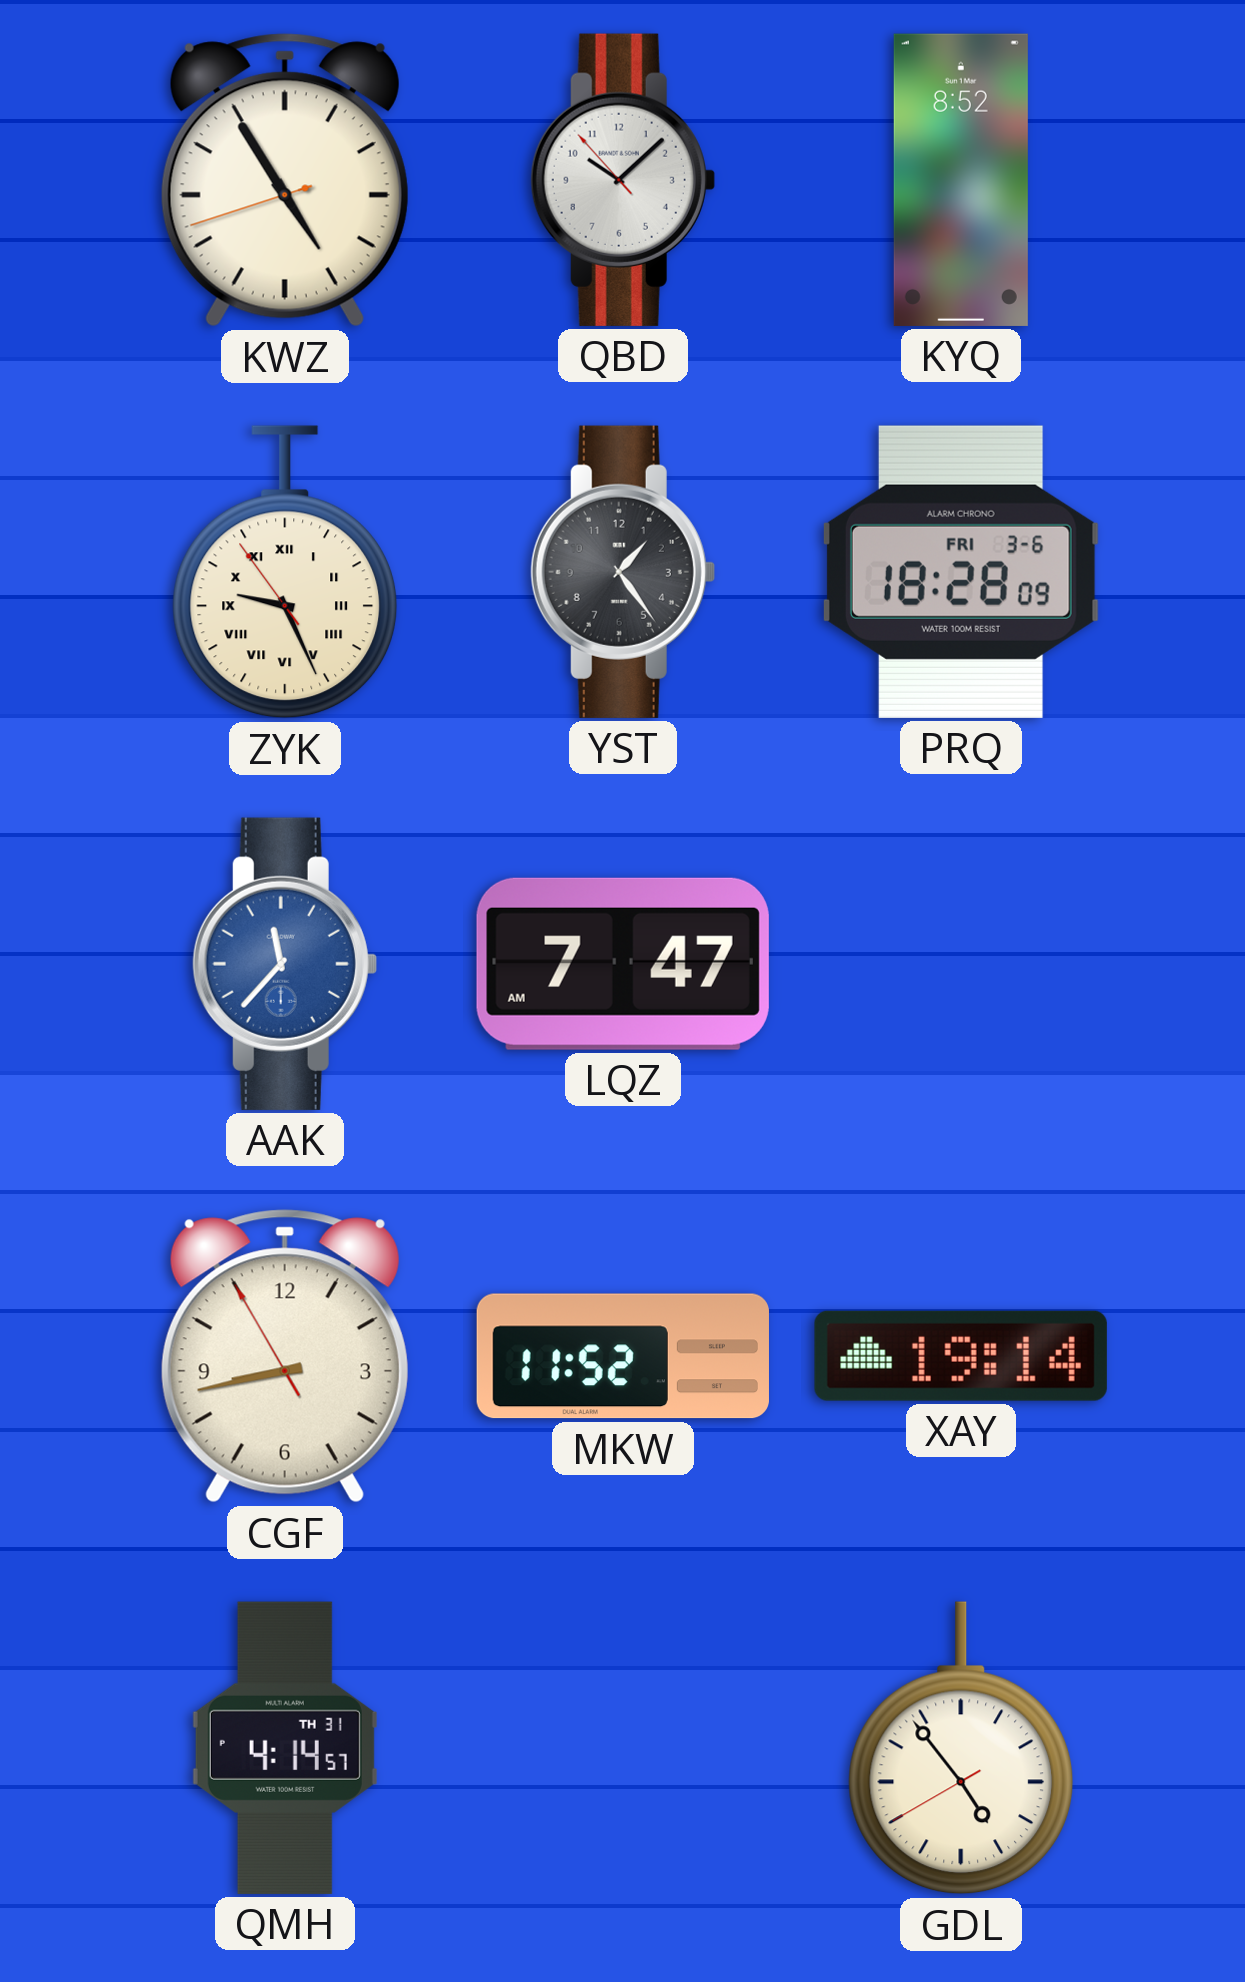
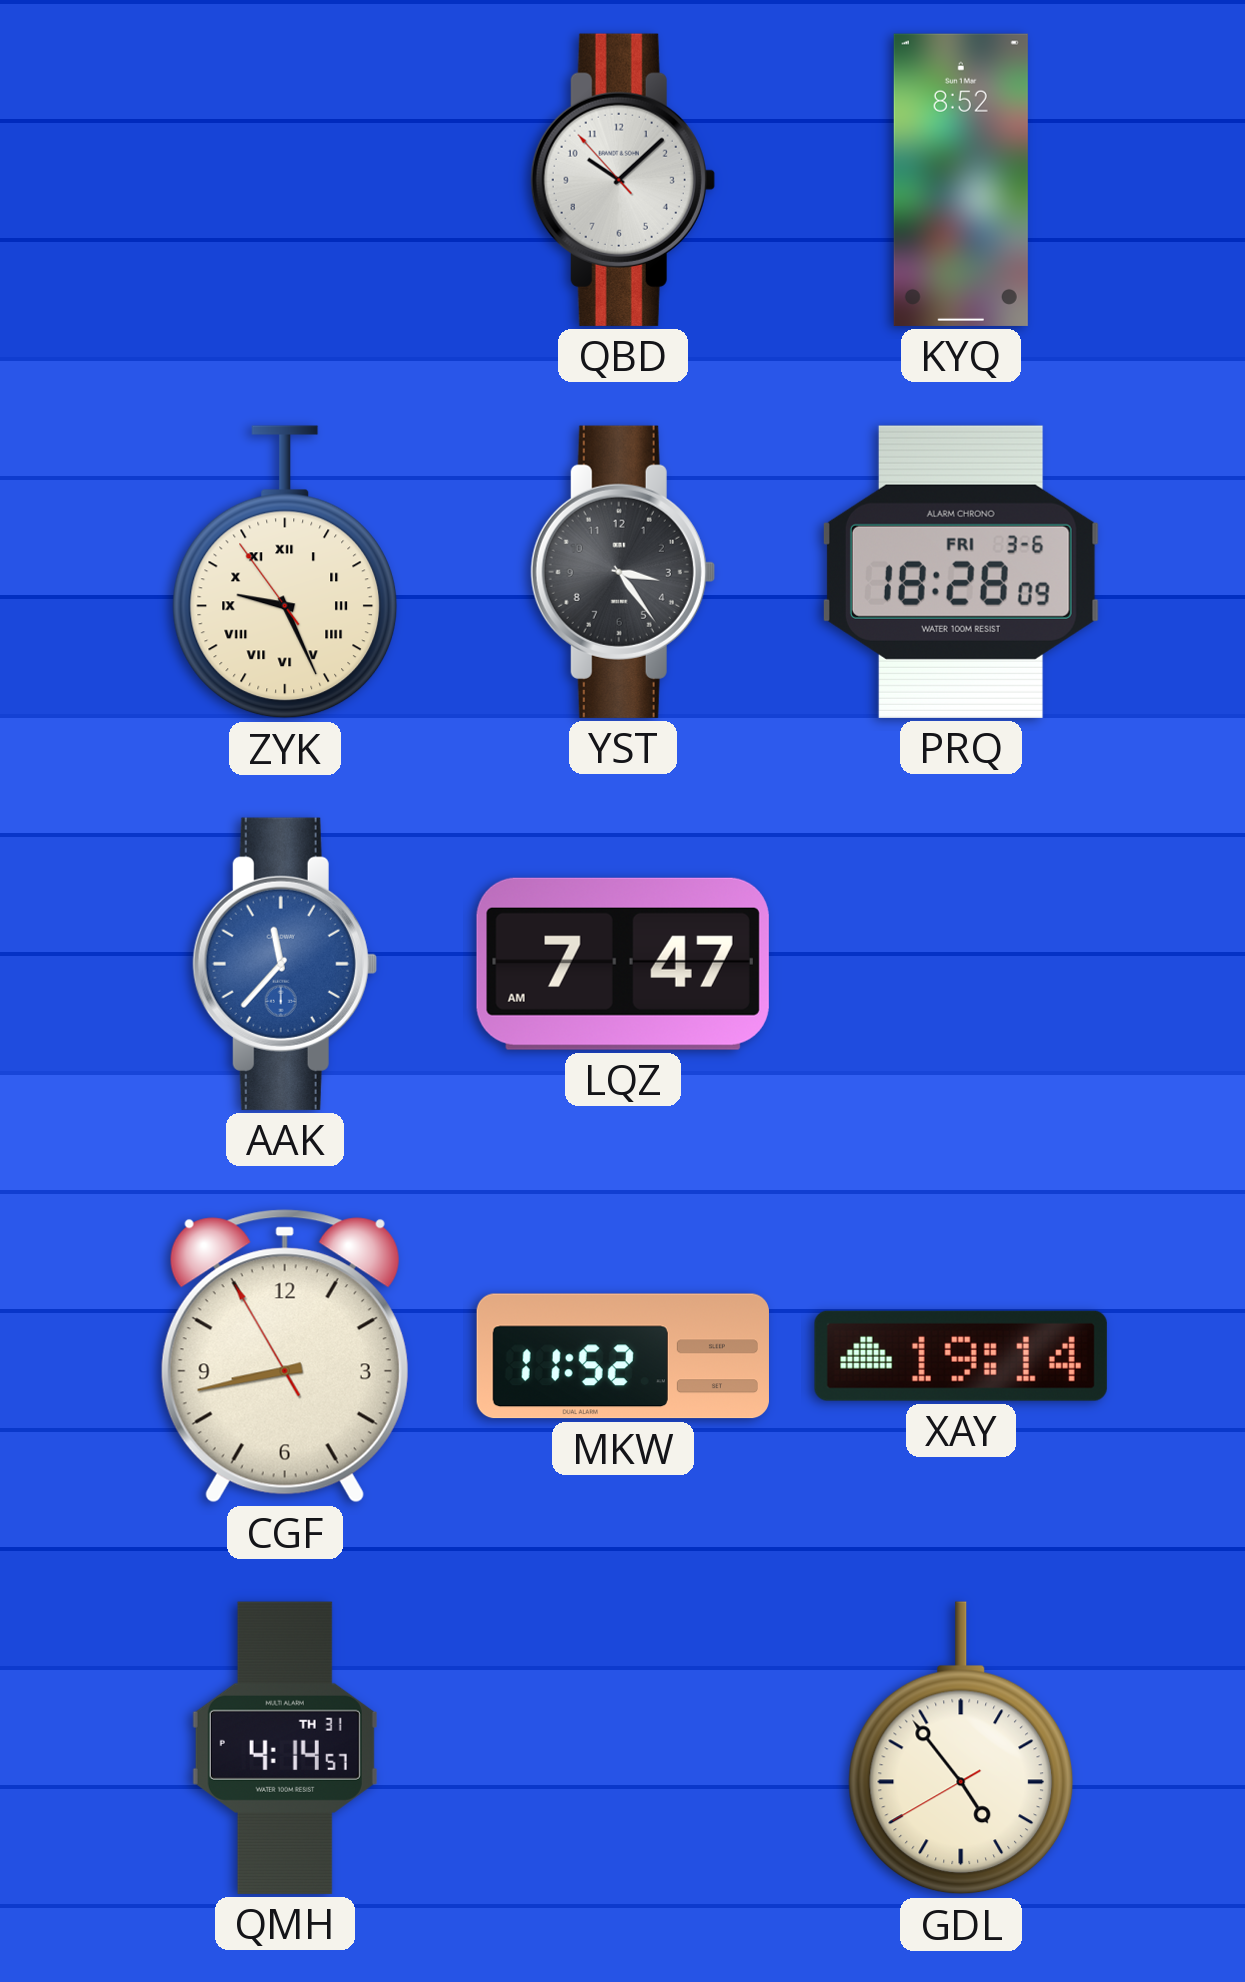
KWZ: 4:54 -> none (285, 180)
YST: 1:24 -> 3:24 (623, 572)
